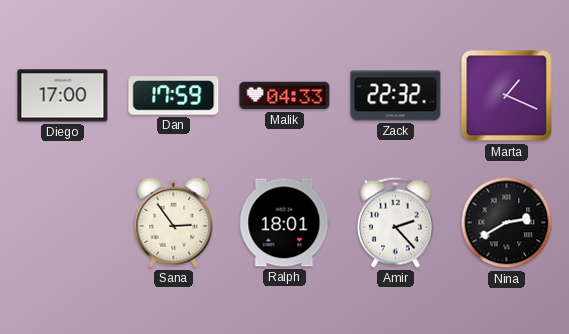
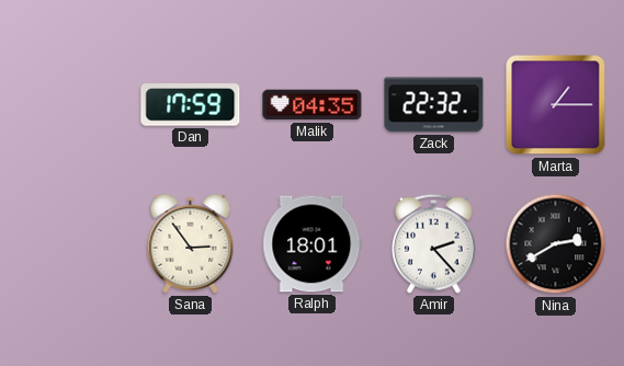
Diego: 17:00 -> none (63, 96)
Malik: 04:33 -> 04:35 (313, 105)
Marta: 1:19 -> 1:15 (556, 105)
